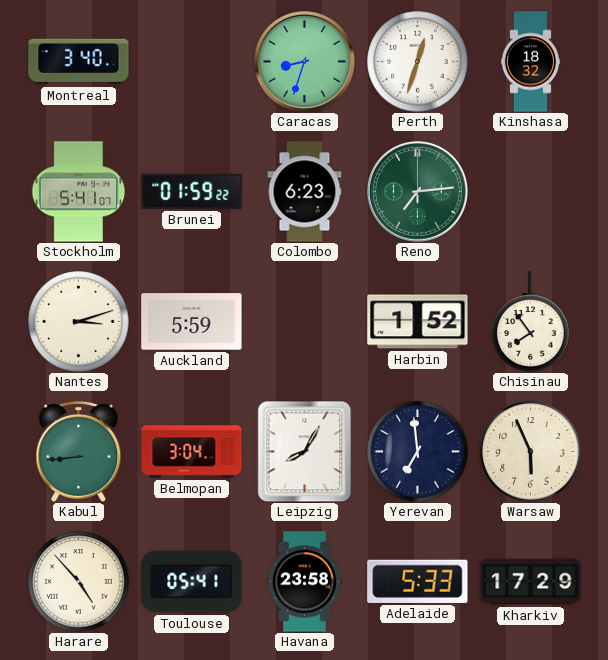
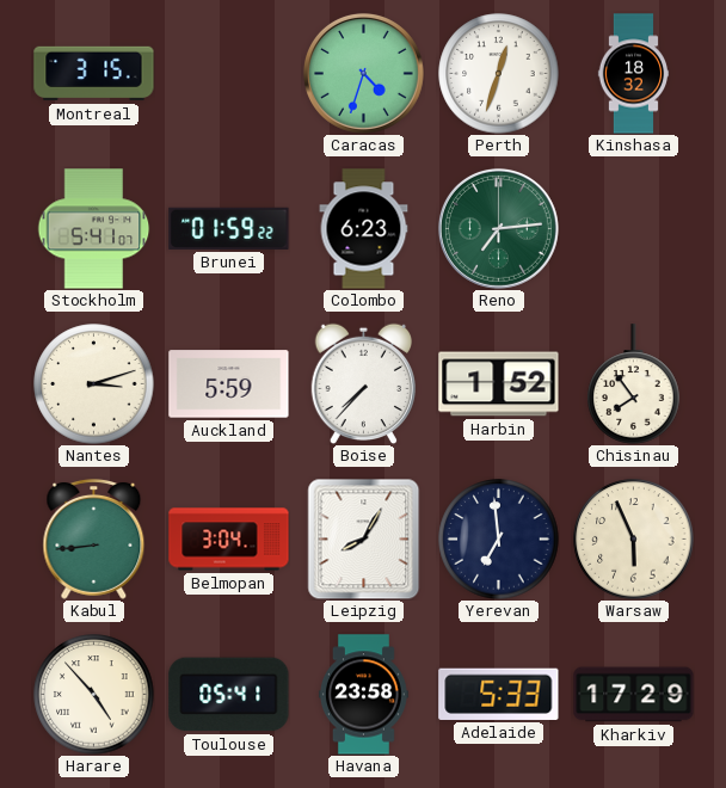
Montreal: 3:40 -> 3:15 (94, 74)
Caracas: 8:33 -> 4:33 (363, 73)
Boise: none -> 7:37 (363, 383)
